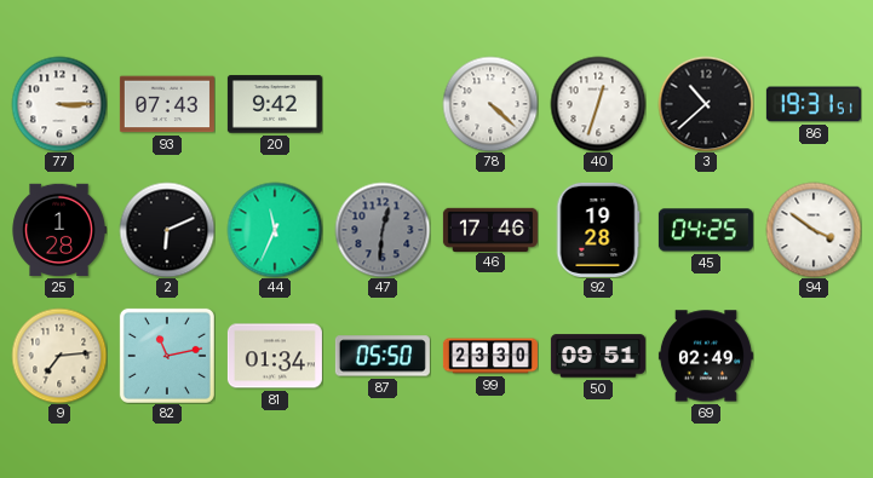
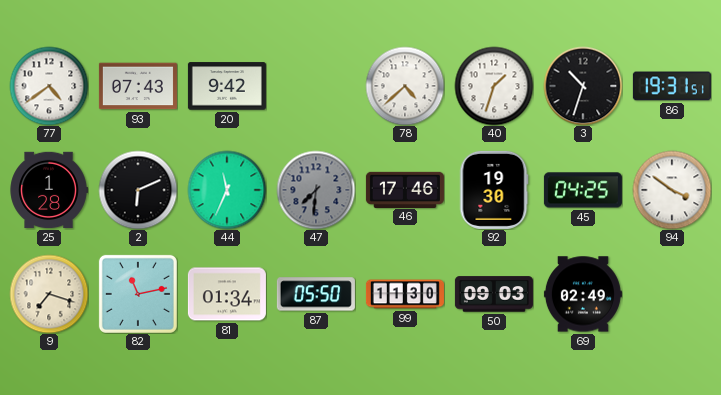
77: 3:15 -> 4:39 (49, 86)
78: 4:22 -> 4:38 (405, 86)
40: 12:33 -> 1:33 (494, 86)
3: 10:38 -> 10:33 (583, 86)
47: 12:31 -> 7:31 (316, 190)
92: 19:28 -> 19:30 (494, 190)
9: 7:14 -> 7:18 (49, 294)
99: 23:30 -> 11:30 (405, 294)
50: 09:51 -> 09:03 (494, 294)
